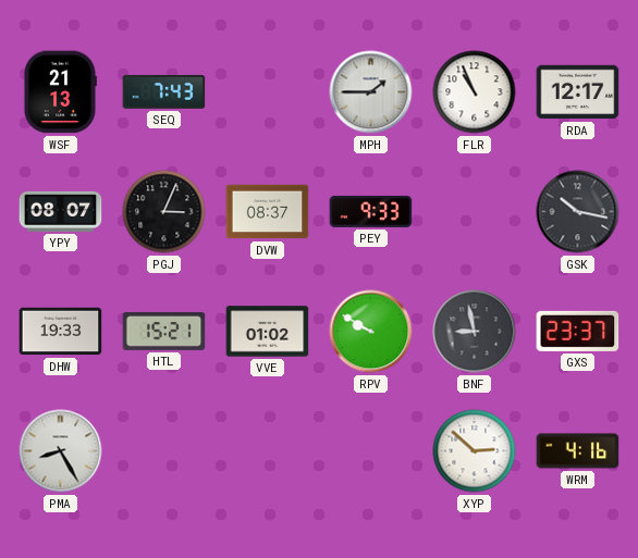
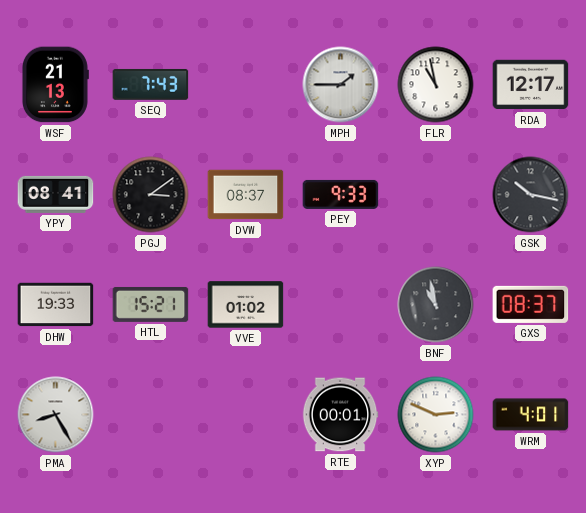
FLR: 10:56 -> 10:58 (436, 85)
YPY: 08:07 -> 08:41 (56, 194)
PGJ: 3:04 -> 3:09 (151, 195)
RPV: 9:50 -> none (371, 332)
BNF: 8:58 -> 10:58 (436, 305)
GXS: 23:37 -> 08:37 (531, 304)
RTE: none -> 00:01 (340, 415)
XYP: 2:52 -> 2:49 (436, 415)
WRM: 4:16 -> 4:01 (531, 415)
